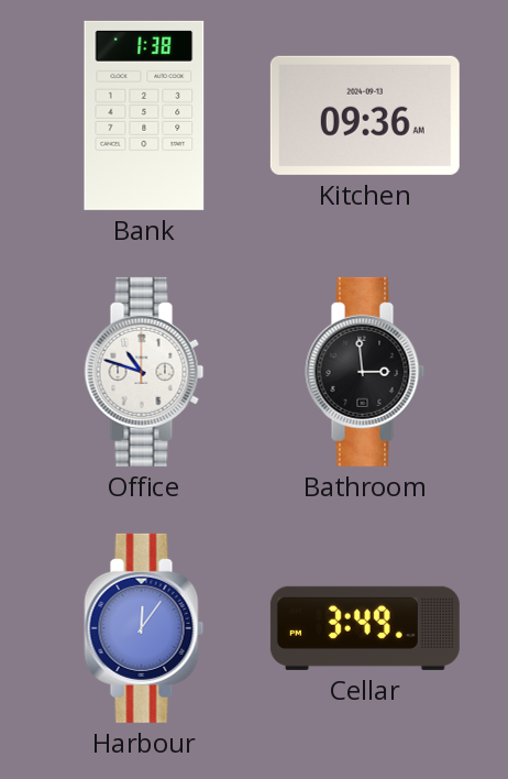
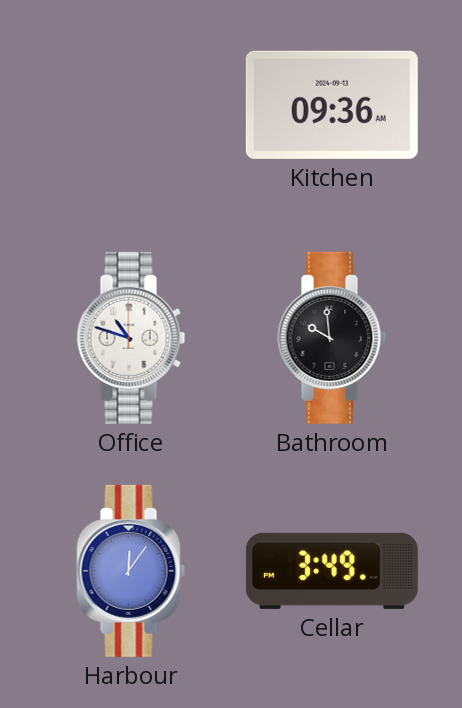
Bank: 1:38 -> none (144, 116)
Bathroom: 2:59 -> 9:59 (332, 338)
